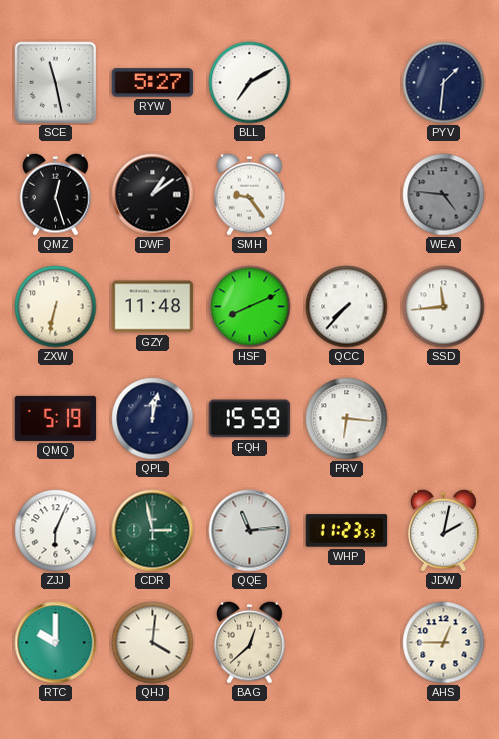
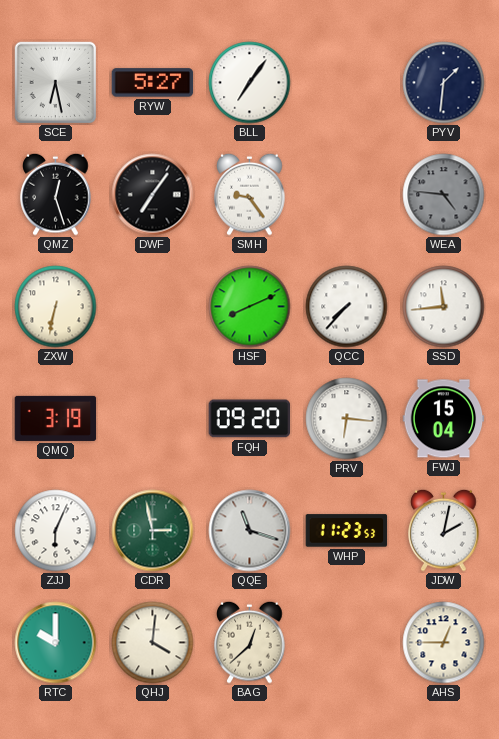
SCE: 11:28 -> 6:28 (55, 82)
BLL: 7:10 -> 7:06 (250, 83)
DWF: 1:09 -> 7:06 (153, 195)
GZY: 11:48 -> none (153, 307)
QMQ: 5:19 -> 3:19 (56, 418)
QPL: 12:02 -> none (153, 419)
FQH: 15:59 -> 09:20 (250, 419)
FWJ: none -> 15:04 (444, 419)
QQE: 11:14 -> 11:18 (250, 531)
